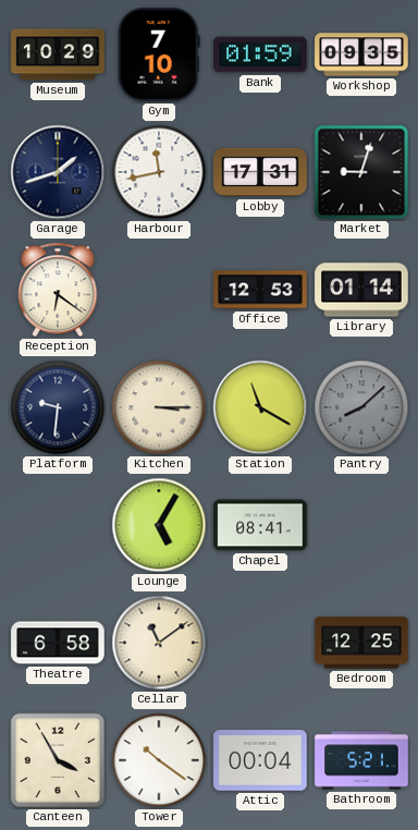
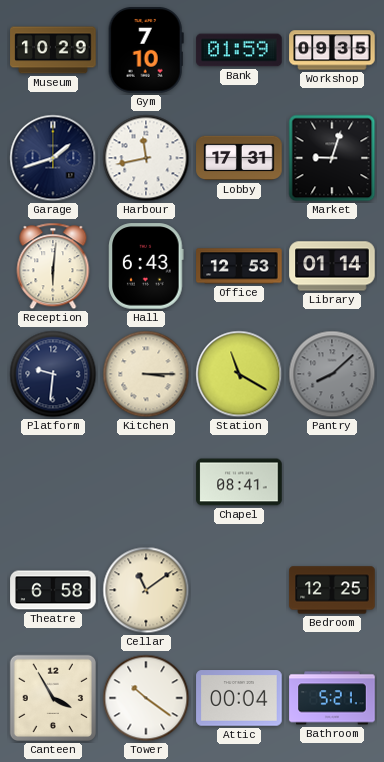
Reception: 6:21 -> 6:01 (53, 266)
Hall: none -> 6:43 (146, 266)
Lounge: 5:05 -> none (159, 525)
